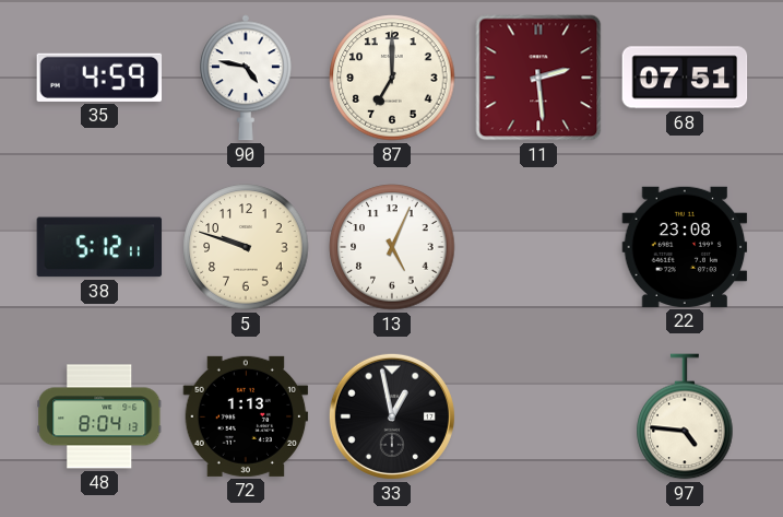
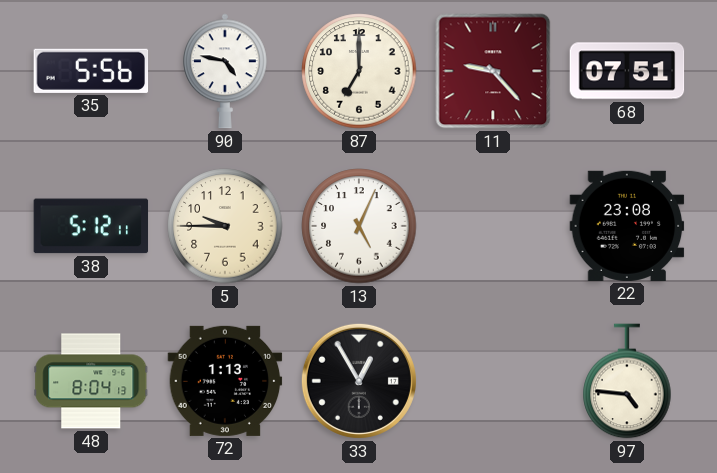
35: 4:59 -> 5:56 (91, 71)
11: 2:29 -> 9:23 (493, 71)
5: 9:48 -> 9:45 (225, 226)
33: 12:58 -> 12:55 (359, 381)
